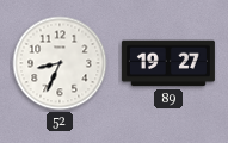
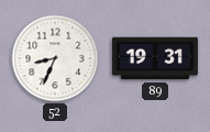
89: 19:27 -> 19:31 (155, 58)
